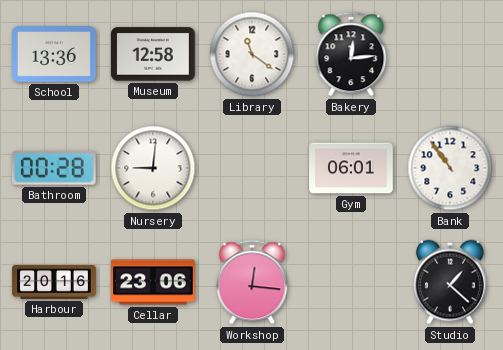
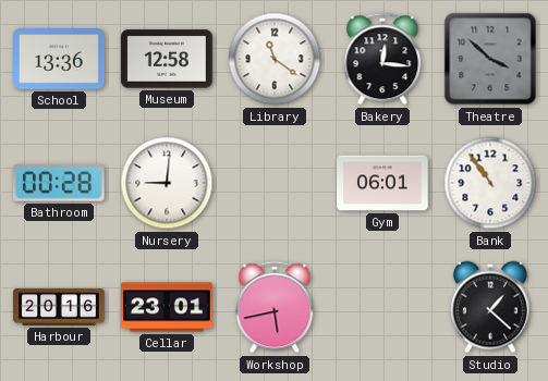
Bakery: 12:14 -> 12:16 (382, 59)
Theatre: none -> 3:52 (490, 59)
Cellar: 23:06 -> 23:01 (167, 307)
Workshop: 12:16 -> 5:43 (275, 307)
